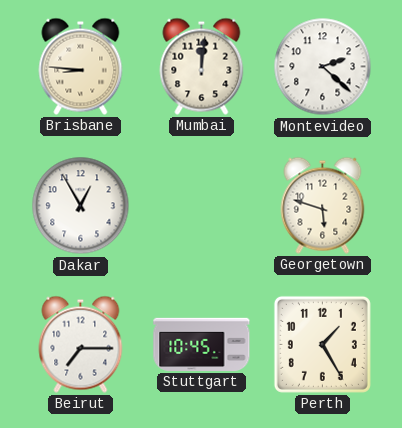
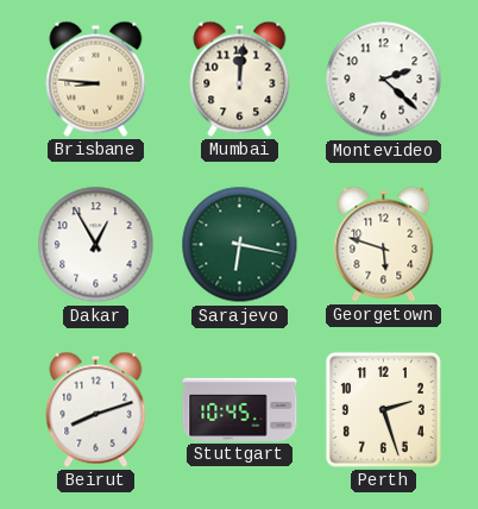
Sarajevo: none -> 6:17 (240, 245)
Beirut: 7:15 -> 8:12 (96, 409)
Perth: 1:25 -> 2:27 (383, 409)
